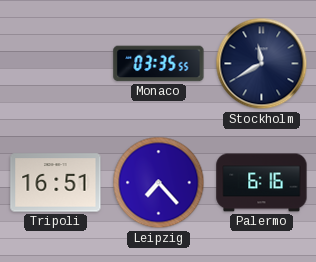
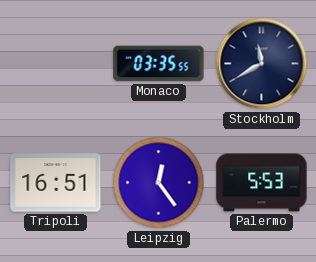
Leipzig: 7:23 -> 12:24 (159, 183)
Palermo: 6:16 -> 5:53 (262, 183)
